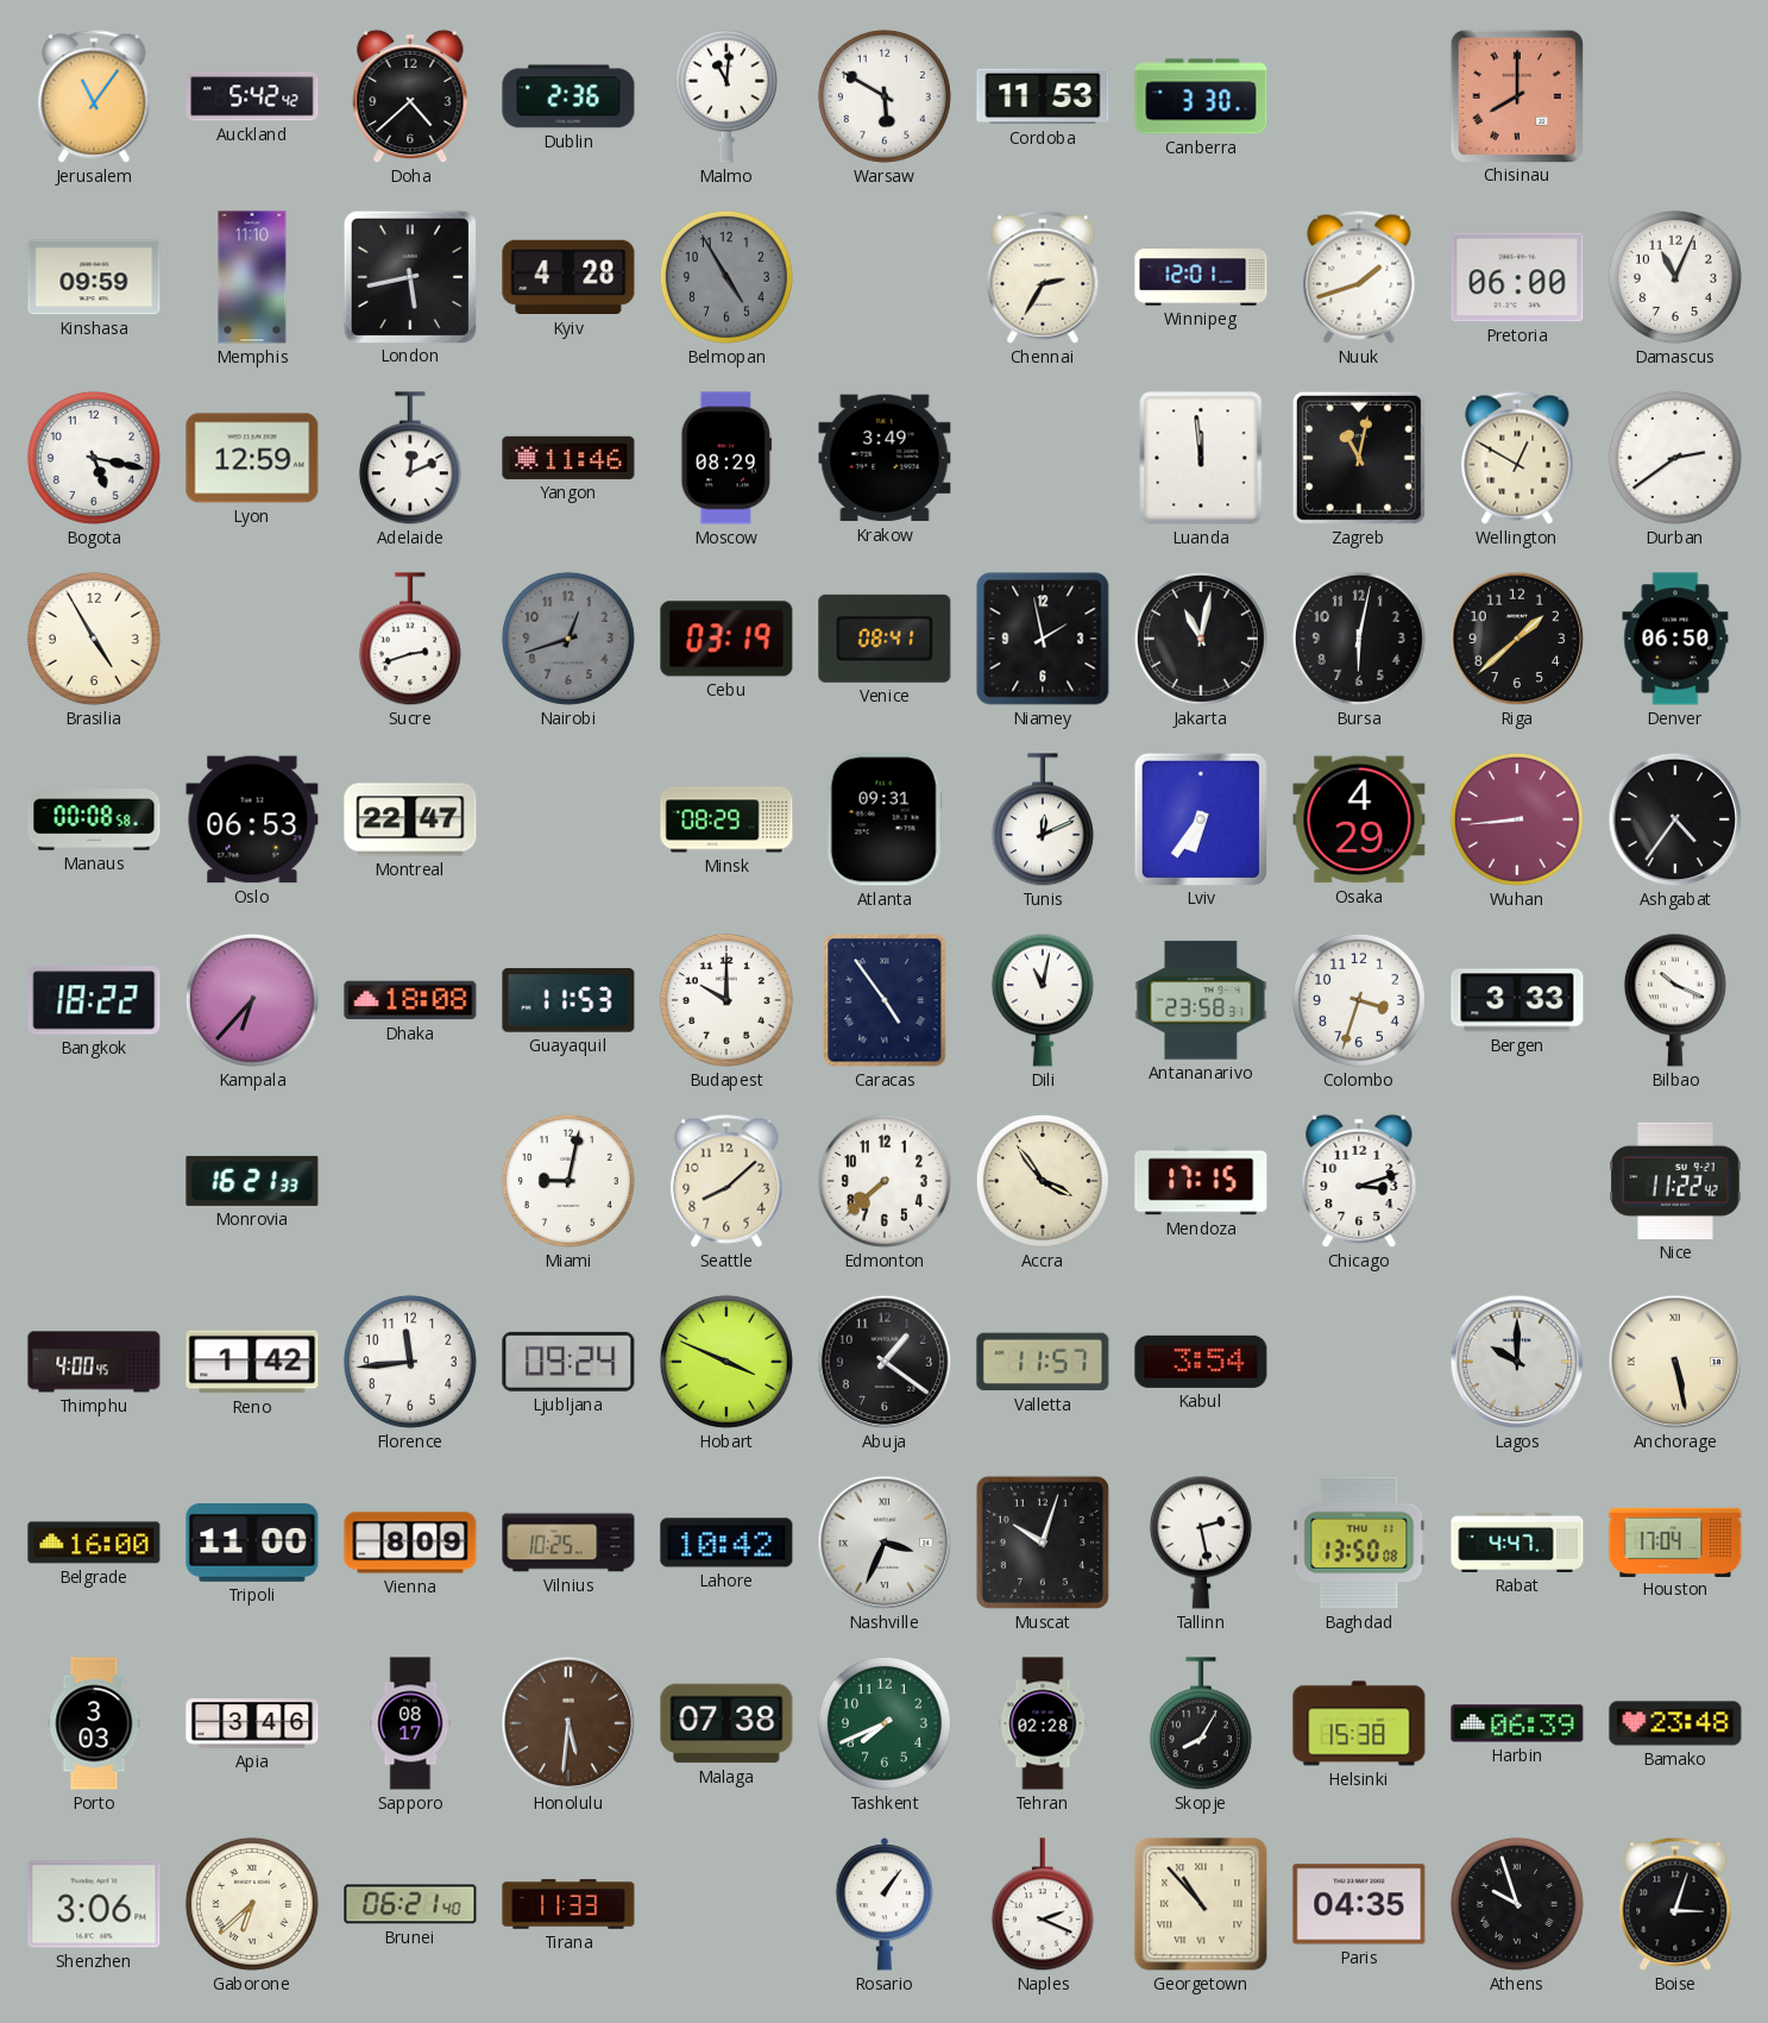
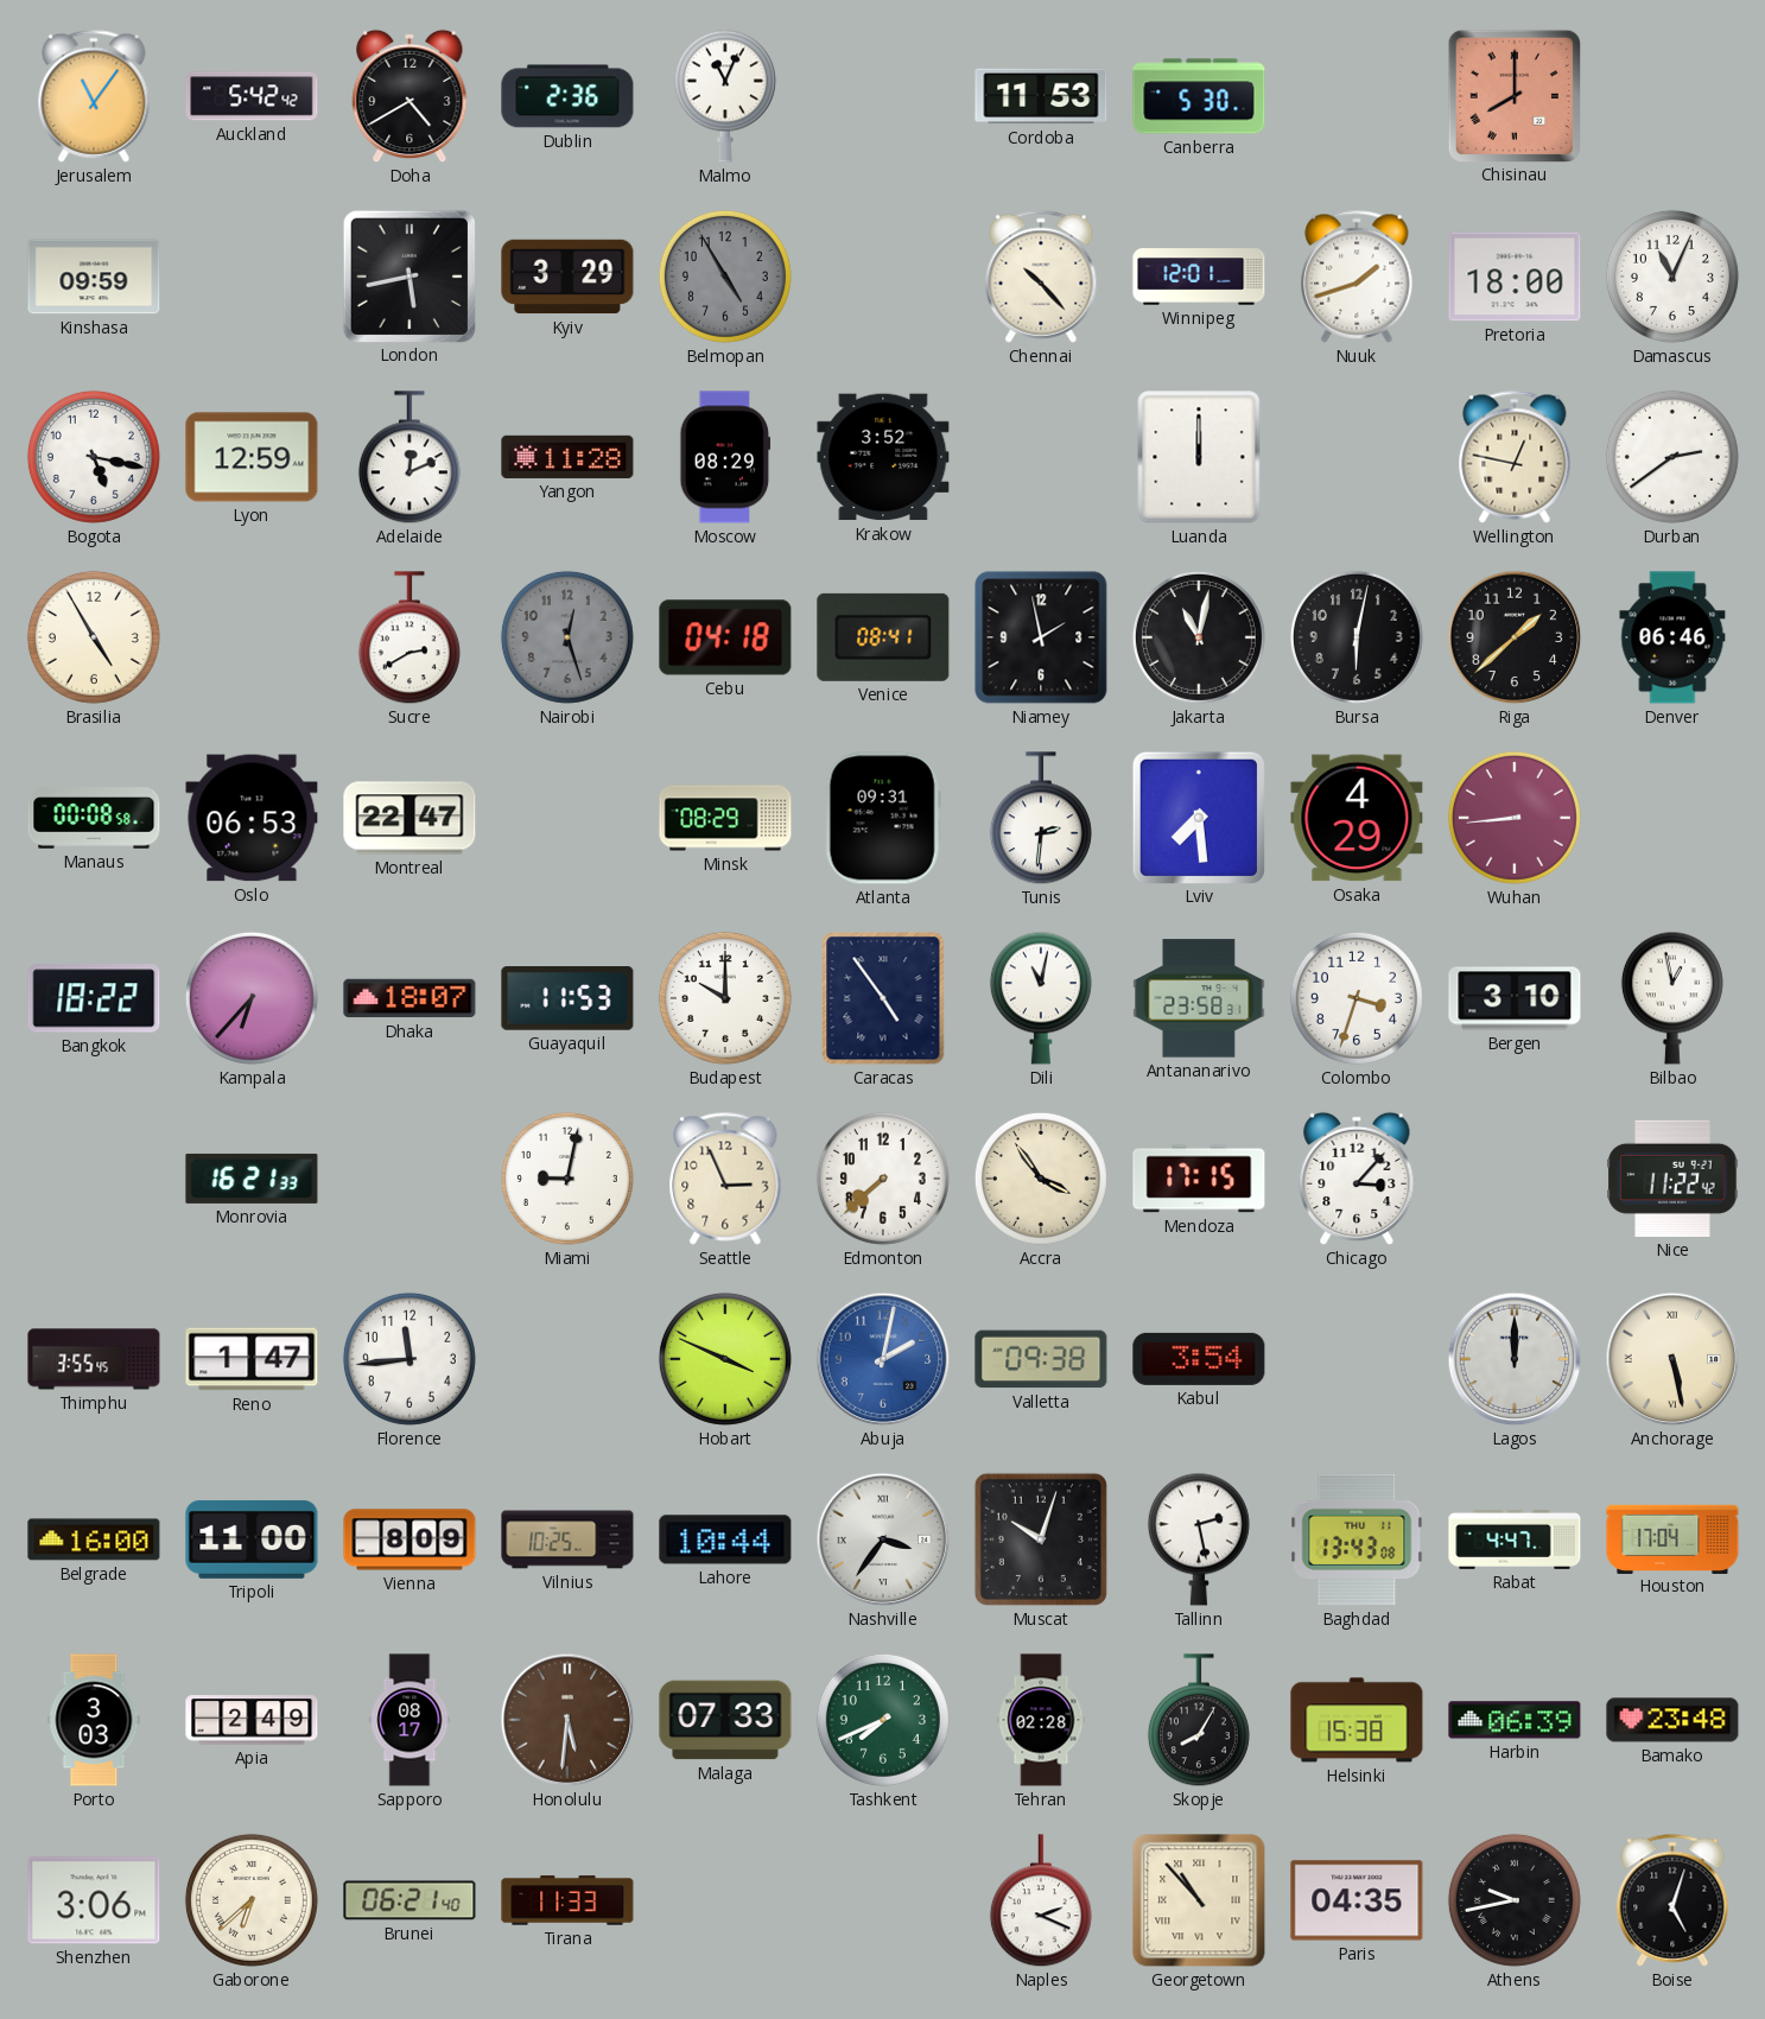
Doha: 4:38 -> 4:40 (409, 96)
Malmo: 11:01 -> 11:04 (725, 96)
Warsaw: 5:50 -> none (885, 96)
Canberra: 3:30 -> 5:30 (1199, 96)
Memphis: 11:10 -> none (252, 277)
Kyiv: 4:28 -> 3:29 (567, 277)
Chennai: 2:35 -> 10:23 (1041, 277)
Pretoria: 06:00 -> 18:00 (1515, 277)
Yangon: 11:46 -> 11:28 (567, 457)
Krakow: 3:49 -> 3:52 (883, 457)
Luanda: 11:59 -> 12:00 (1199, 457)
Zagreb: 11:02 -> none (1359, 458)
Wellington: 12:50 -> 12:47 (1515, 457)
Sucre: 2:42 -> 2:40 (409, 639)
Nairobi: 12:42 -> 12:27 (567, 637)
Cebu: 03:19 -> 04:18 (725, 637)
Denver: 06:50 -> 06:46 (1672, 637)
Tunis: 12:11 -> 2:31 (1041, 819)
Lviv: 6:36 -> 7:29 (1198, 817)
Ashgabat: 4:36 -> none (1675, 819)
Dhaka: 18:08 -> 18:07 (409, 998)
Bergen: 3:33 -> 3:10 (1515, 998)
Bilbao: 10:19 -> 12:58 (1672, 998)
Seattle: 8:08 -> 2:56 (725, 1179)
Chicago: 3:12 -> 3:07 (1357, 1179)
Thimphu: 4:00 -> 3:55 (94, 1359)
Reno: 1:42 -> 1:47 (252, 1359)
Ljubljana: 09:24 -> none (568, 1362)
Abuja: 1:21 -> 2:02 (883, 1359)
Abuja dial: black -> blue (883, 1359)
Valletta: 11:57 -> 09:38 (1041, 1359)
Lagos: 10:00 -> 12:00 (1515, 1359)
Lahore: 10:42 -> 10:44 (725, 1539)
Nashville: 3:34 -> 3:36 (883, 1539)
Baghdad: 13:50 -> 13:43 (1357, 1539)
Apia: 3:46 -> 2:49 (252, 1720)
Malaga: 07:38 -> 07:33 (725, 1720)
Rosario: 1:06 -> none (885, 1904)
Athens: 9:57 -> 9:43 (1515, 1900)
Boise: 3:03 -> 5:03 (1672, 1900)
